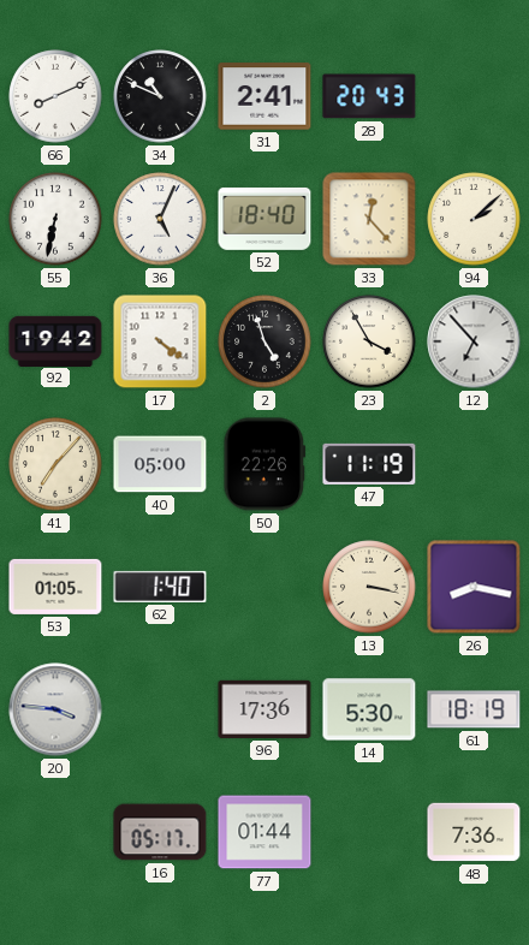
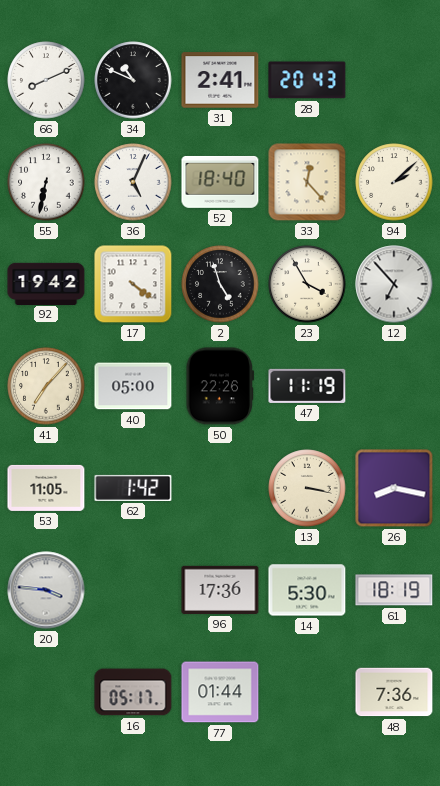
53: 01:05 -> 11:05 (46, 488)
62: 1:40 -> 1:42 (133, 488)
